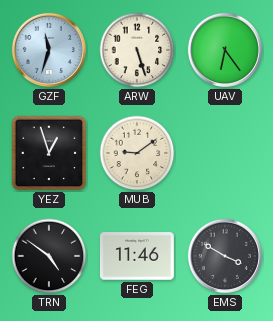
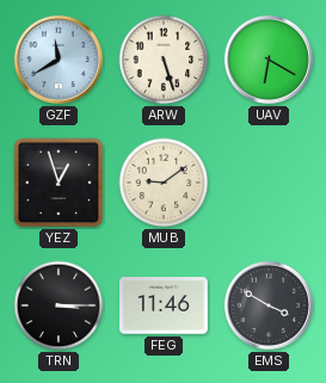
GZF: 11:33 -> 11:40 (59, 60)
UAV: 6:24 -> 6:20 (269, 60)
TRN: 4:51 -> 3:15 (59, 305)
